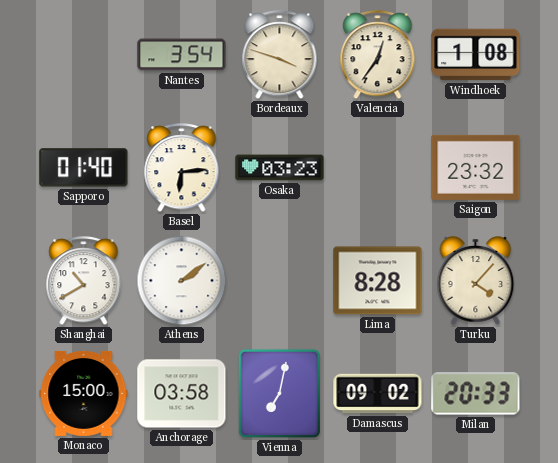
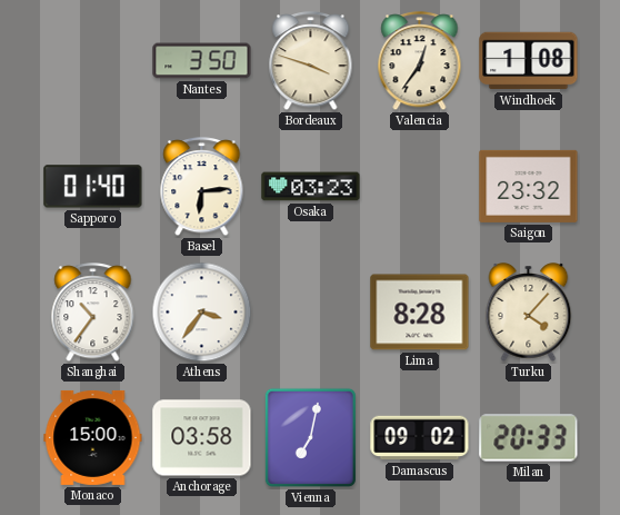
Nantes: 3:54 -> 3:50 (202, 61)
Shanghai: 10:40 -> 10:36 (93, 313)
Athens: 2:09 -> 3:36 (202, 313)
